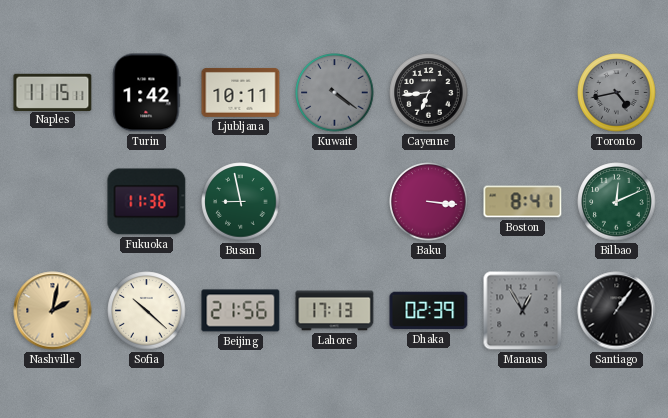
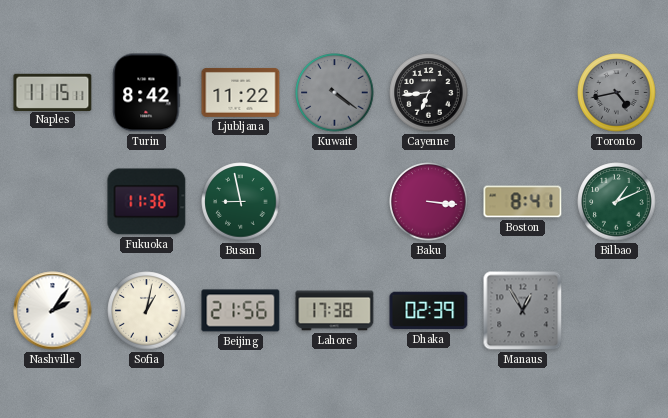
Turin: 1:42 -> 8:42 (147, 93)
Ljubljana: 10:11 -> 11:22 (241, 92)
Bilbao: 12:11 -> 1:11 (617, 202)
Nashville: 2:02 -> 2:06 (53, 311)
Nashville dial: champagne -> white (53, 311)
Sofia: 10:22 -> 1:02 (147, 311)
Lahore: 17:13 -> 17:38 (335, 311)
Santiago: 1:06 -> none (617, 311)
